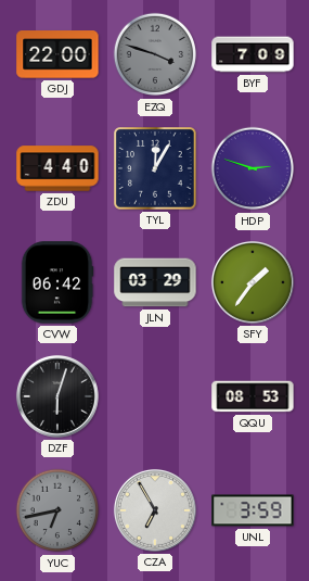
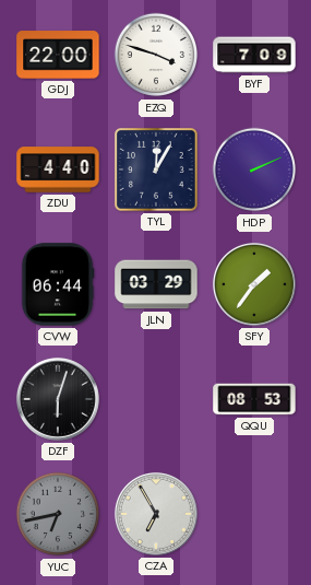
EZQ dial: grey -> white (156, 55)
HDP: 2:48 -> 2:11 (254, 169)
CVW: 06:42 -> 06:44 (58, 284)
UNL: 3:59 -> none (253, 510)
